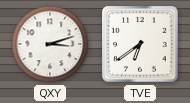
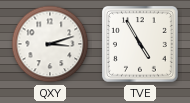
TVE: 6:39 -> 4:55 (141, 45)
